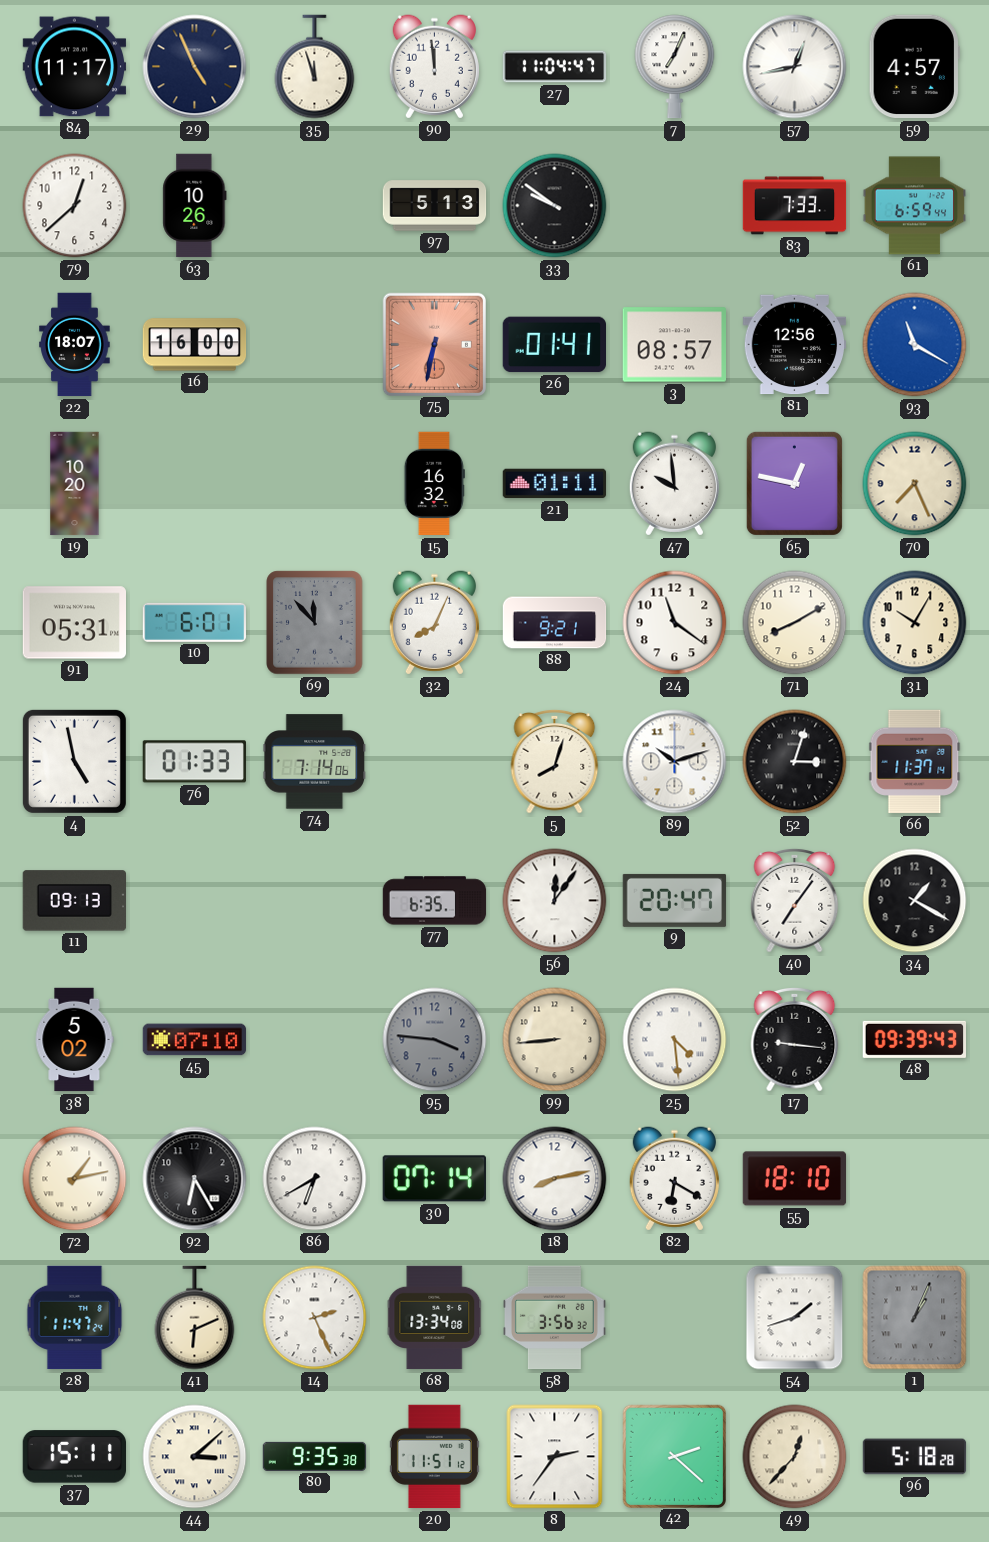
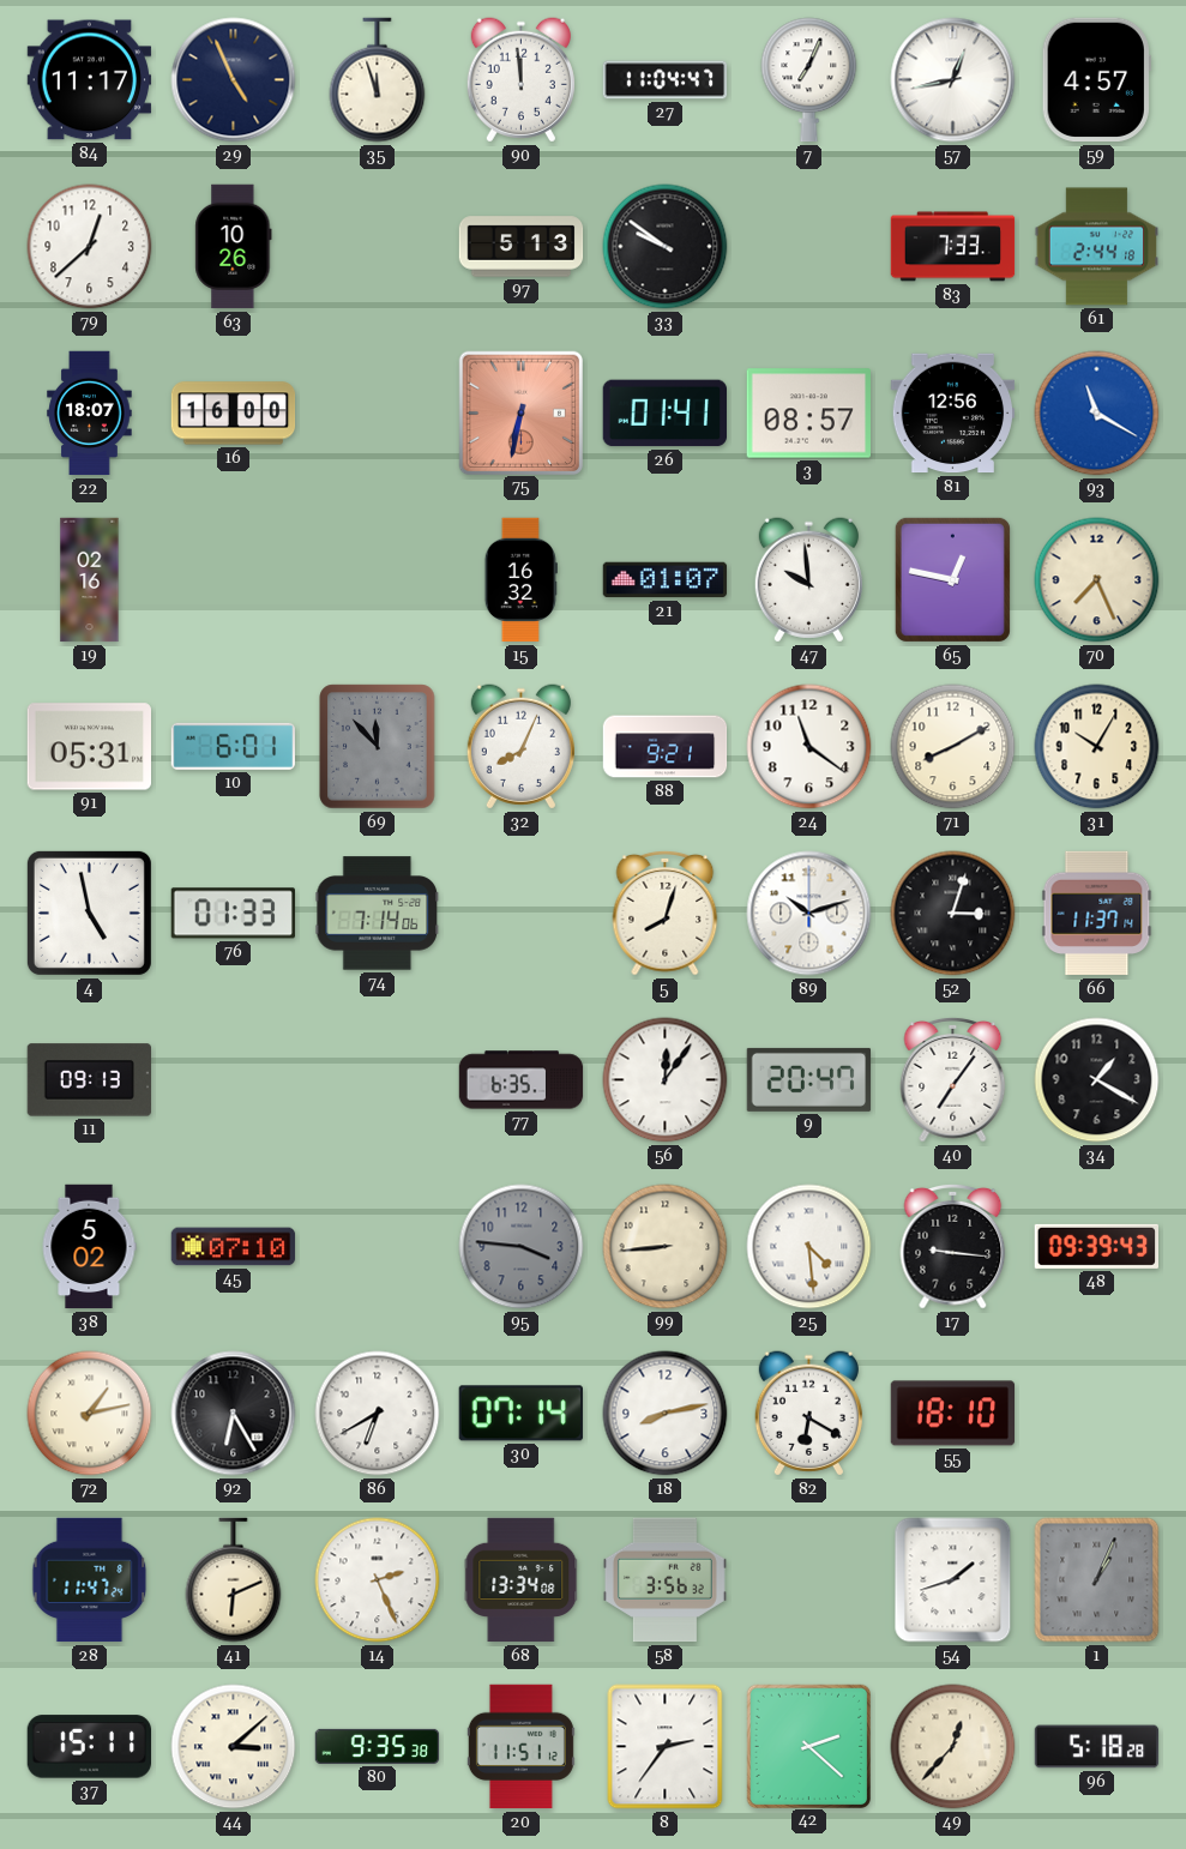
61: 6:59 -> 2:44 (1097, 247)
19: 10:20 -> 02:16 (90, 580)
21: 01:11 -> 01:07 (666, 580)
